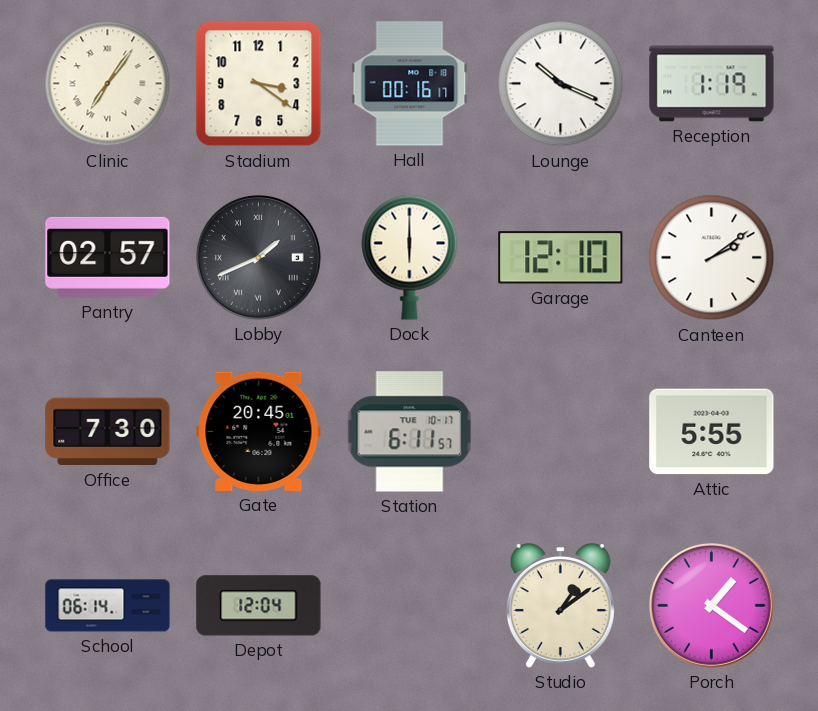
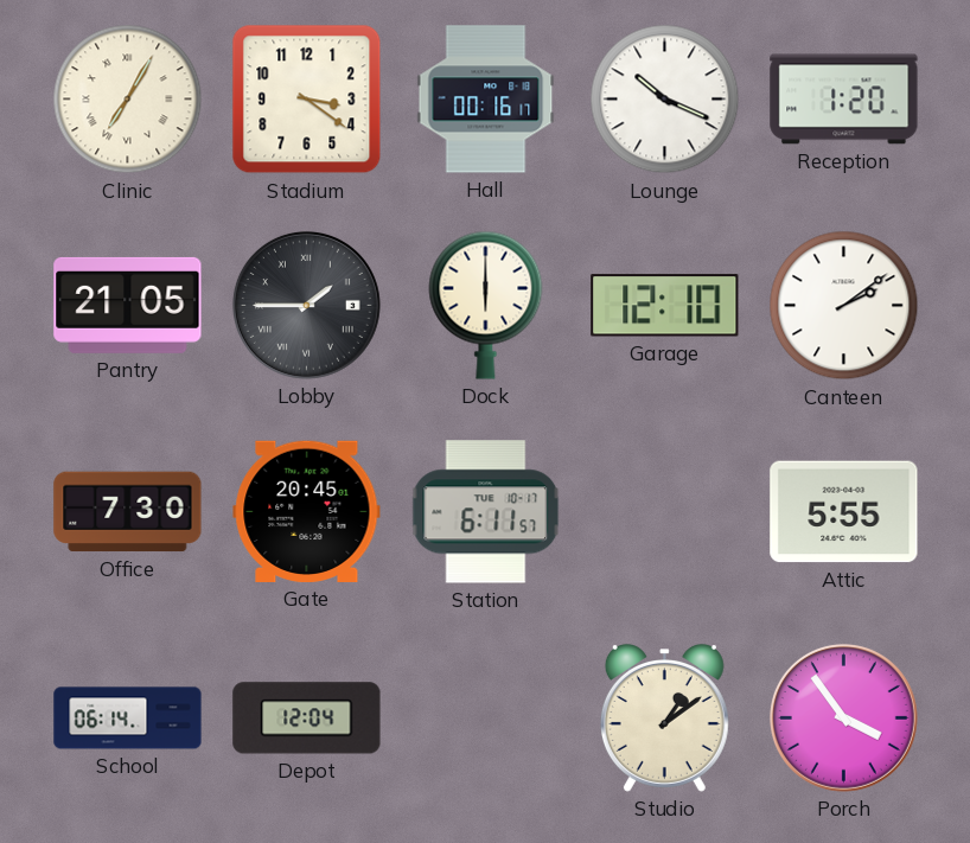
Clinic: 7:06 -> 7:05 (128, 100)
Reception: 1:19 -> 1:20 (844, 100)
Pantry: 02:57 -> 21:05 (128, 305)
Lobby: 1:41 -> 1:45 (306, 305)
Porch: 1:21 -> 3:54 (843, 717)
